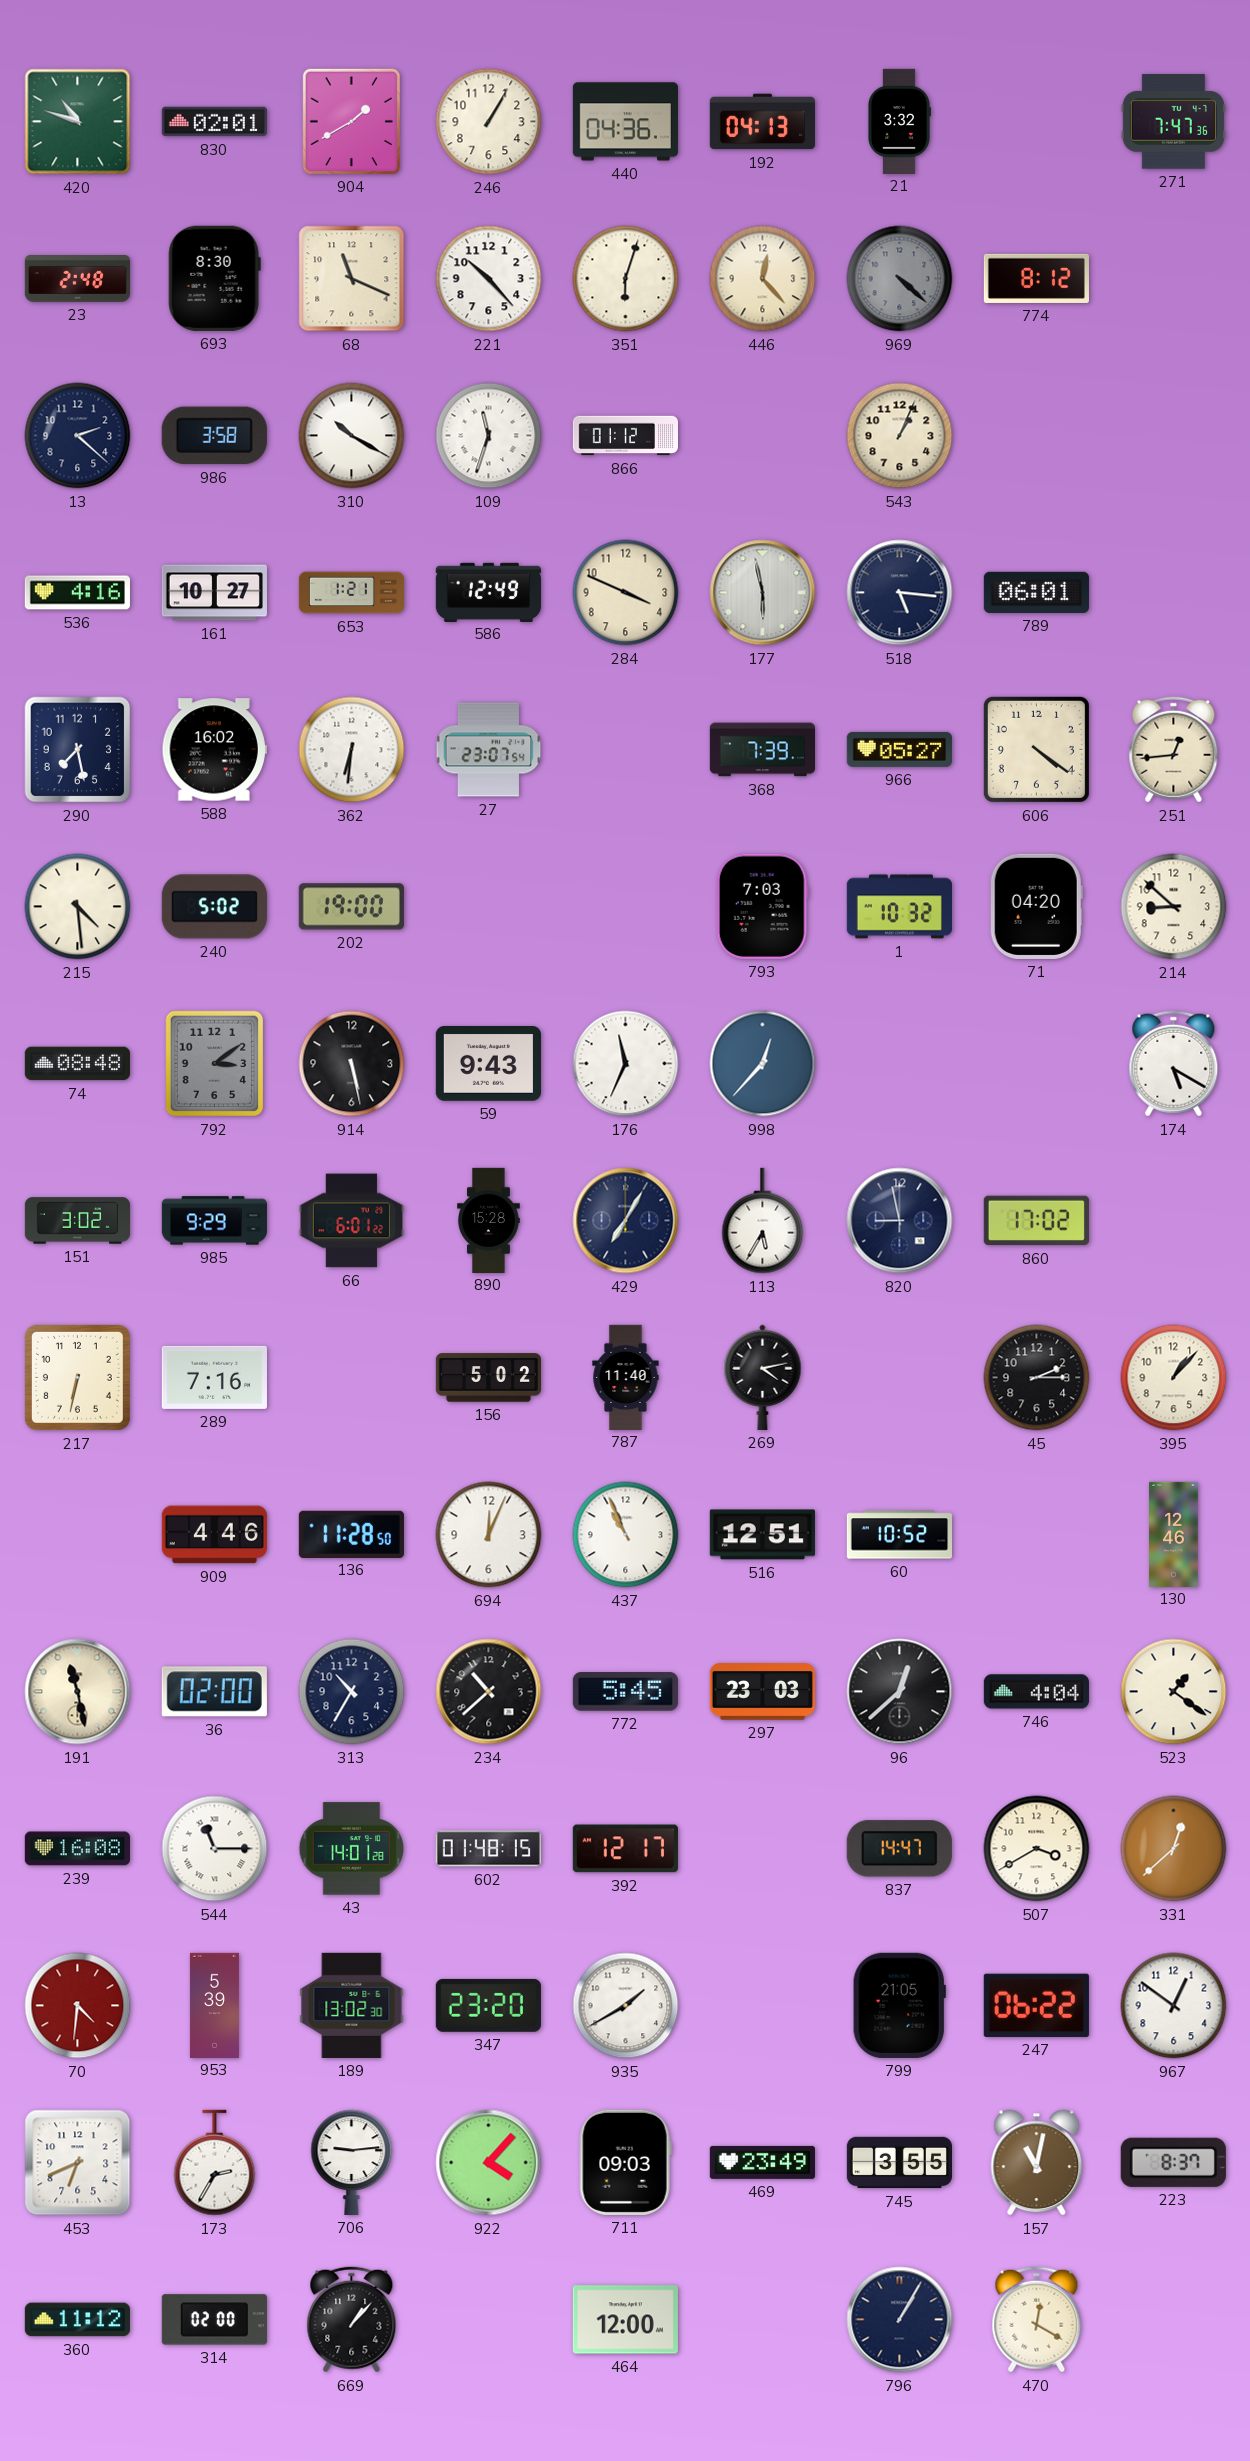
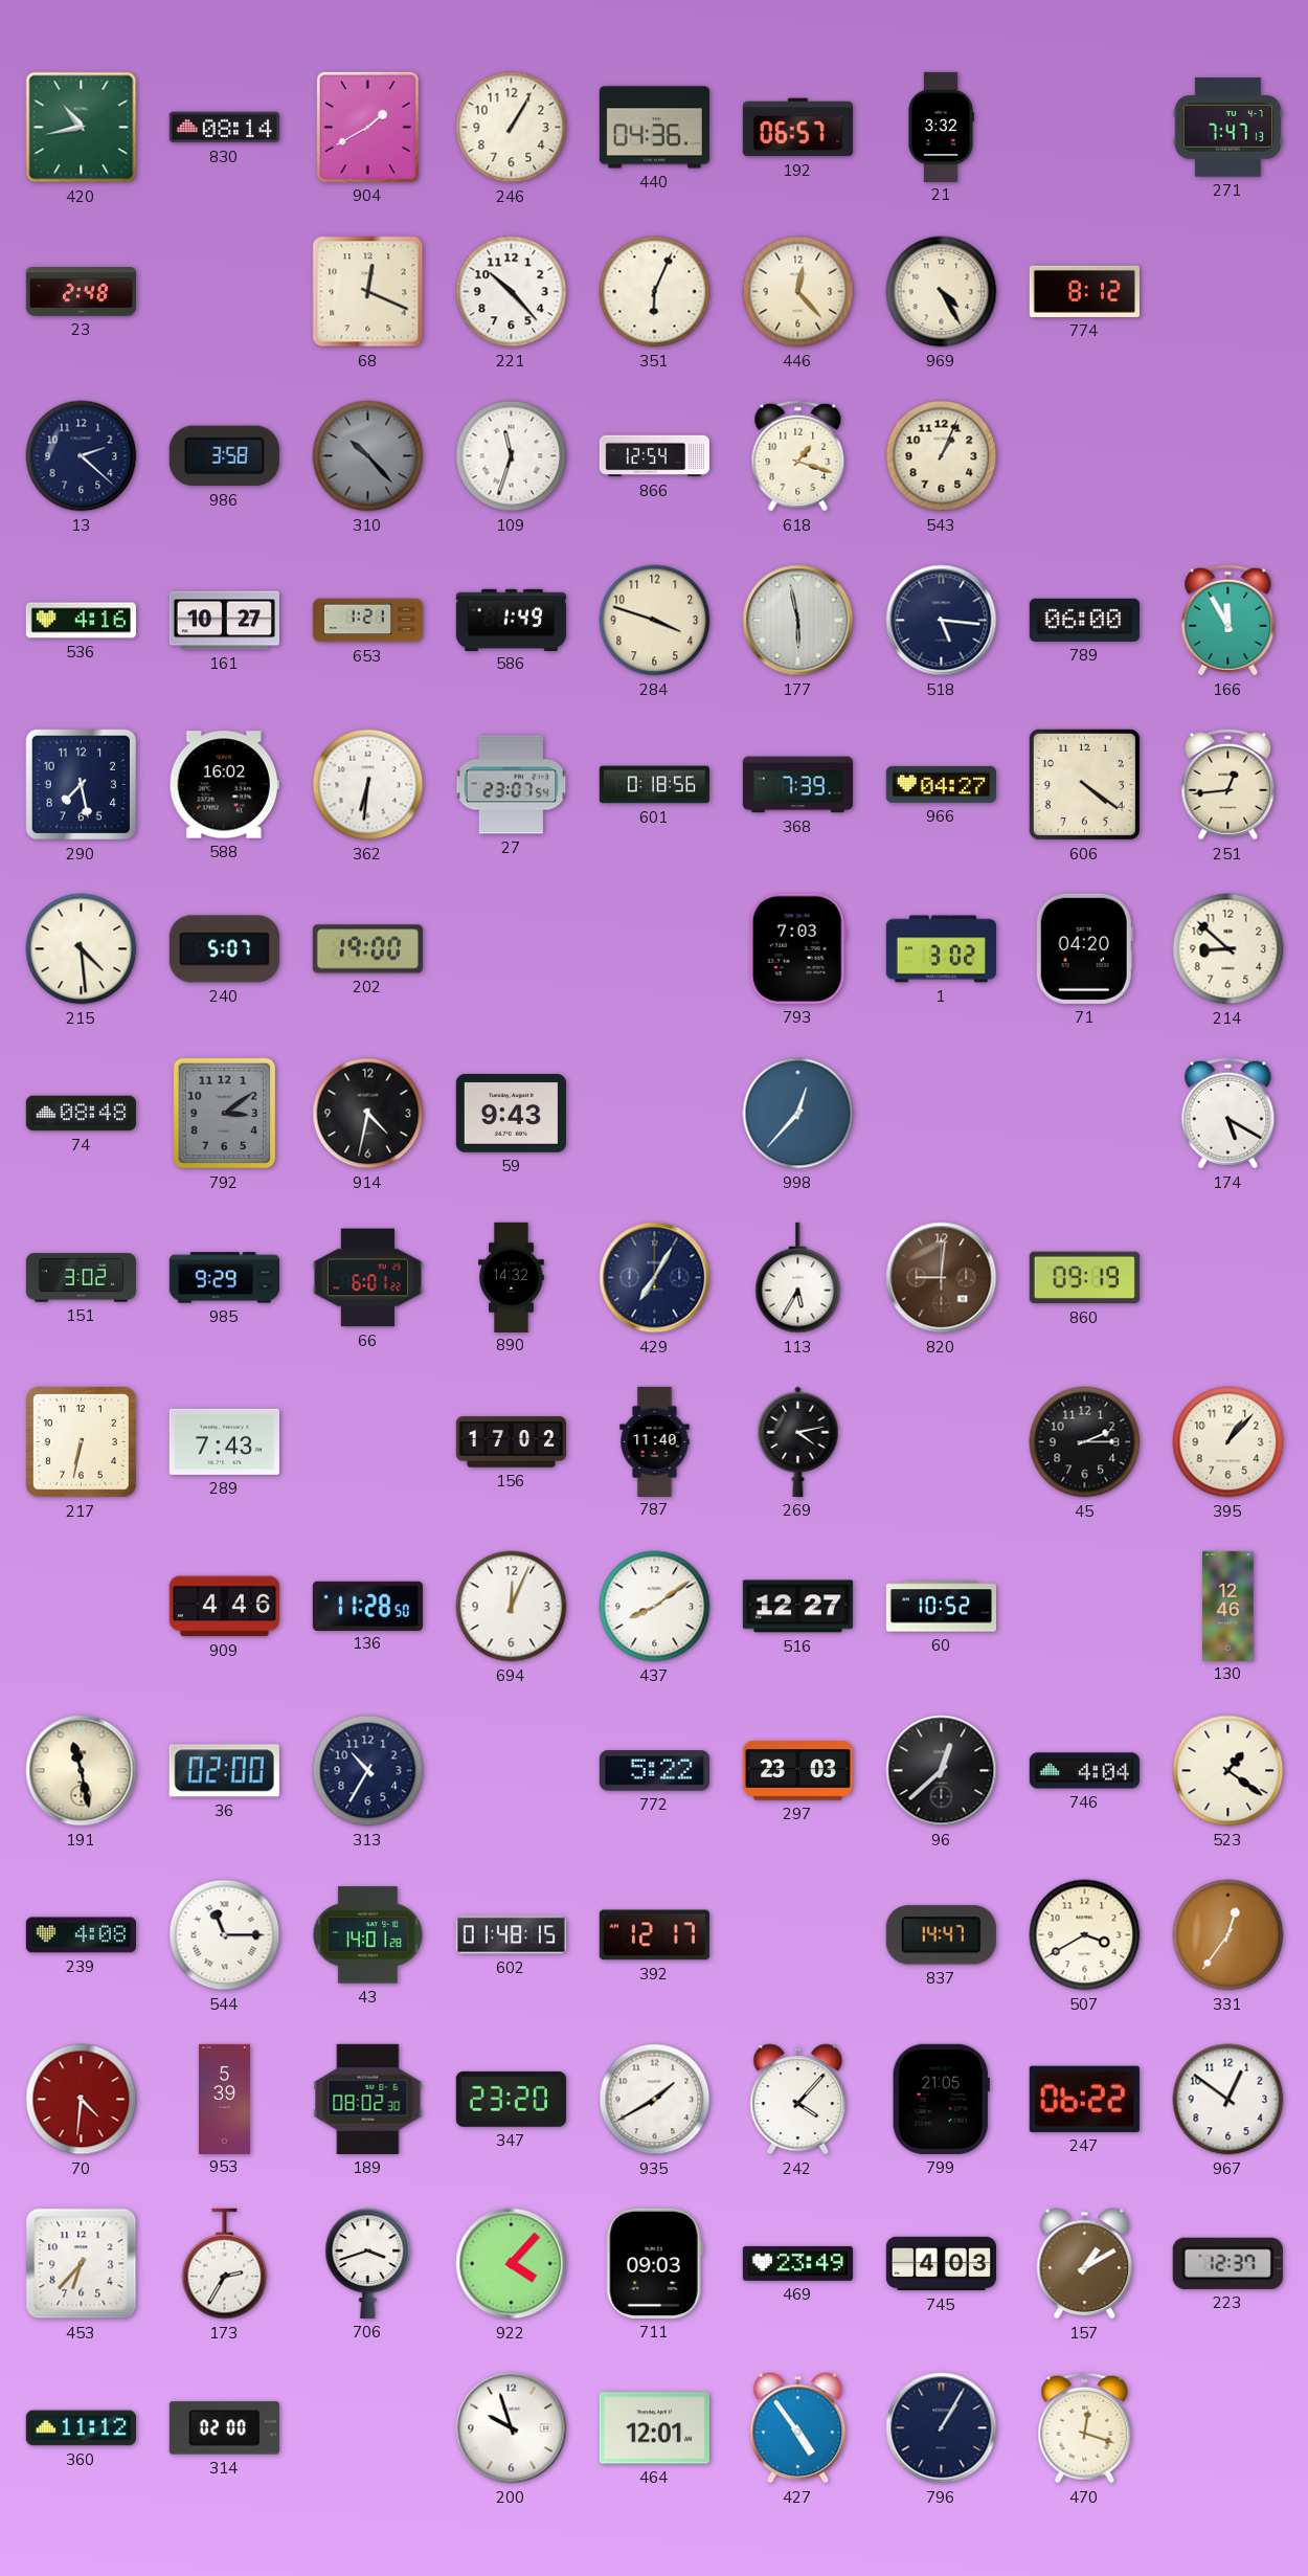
420: 10:48 -> 10:43 (82, 128)
830: 02:01 -> 08:14 (224, 128)
192: 04:13 -> 06:57 (797, 128)
271: 7:47:36 -> 7:47:13 (1227, 128)
693: 8:30 -> none (214, 278)
68: 11:19 -> 12:19 (368, 292)
351: 6:03 -> 6:04 (655, 292)
969: 4:22 -> 4:25 (942, 292)
969 dial: grey -> cream (942, 292)
310: 10:20 -> 10:23 (368, 456)
310 dial: white -> grey (368, 456)
866: 01:12 -> 12:54 (654, 456)
618: none -> 1:18 (798, 456)
586: 12:49 -> 1:49 (511, 620)
284: 3:49 -> 3:48 (655, 621)
789: 06:01 -> 06:00 (1084, 620)
166: none -> 11:55 (1228, 621)
601: none -> 0:18 (654, 785)
966: 05:27 -> 04:27 (941, 784)
240: 5:02 -> 5:07 (224, 949)
1: 10:32 -> 3:02 (941, 949)
914: 5:28 -> 4:32 (368, 1114)
176: 11:34 -> none (626, 1064)
890: 15:28 -> 14:32 (512, 1277)
820: 8:58 -> 9:01 (942, 1278)
820 dial: navy -> brown (942, 1278)
860: 17:02 -> 09:19 (1084, 1278)
289: 7:16 -> 7:43 (224, 1441)
156: 5:02 -> 17:02 (511, 1442)
437: 10:56 -> 8:09 (655, 1607)
516: 12:51 -> 12:27 (797, 1607)
234: 10:38 -> none (489, 1692)
772: 5:45 -> 5:22 (654, 1771)
239: 16:08 -> 4:08 (81, 1935)
331: 12:38 -> 12:36 (1228, 1935)
189: 13:02 -> 08:02 (368, 2099)
242: none -> 4:07 (798, 2100)
453: 6:41 -> 6:37 (82, 2264)
706: 9:14 -> 3:42 (368, 2263)
745: 3:55 -> 4:03 (941, 2264)
157: 11:02 -> 1:10 (1085, 2264)
223: 8:37 -> 12:37 (1227, 2263)
669: 1:07 -> none (352, 2320)
200: none -> 9:57 (512, 2428)
464: 12:00 -> 12:01 (654, 2428)
427: none -> 4:54 (798, 2428)
470: 12:20 -> 12:18 (1085, 2428)
